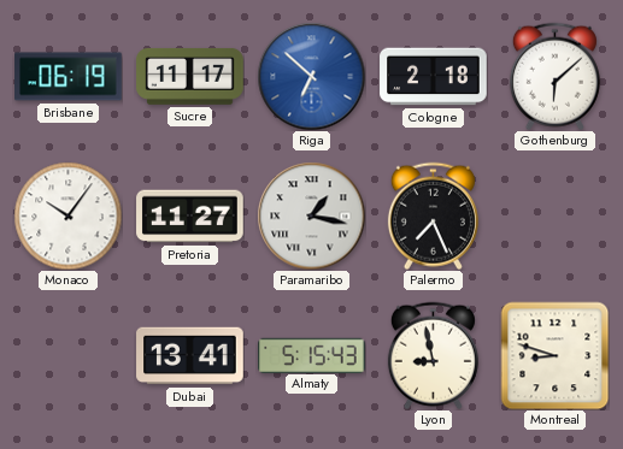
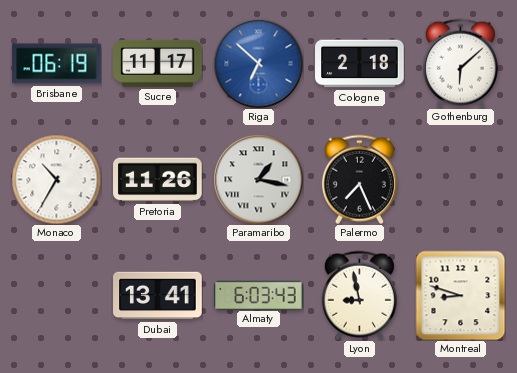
Monaco: 10:06 -> 10:35 (56, 179)
Pretoria: 11:27 -> 11:26 (158, 180)
Almaty: 5:15 -> 6:03 (259, 295)
